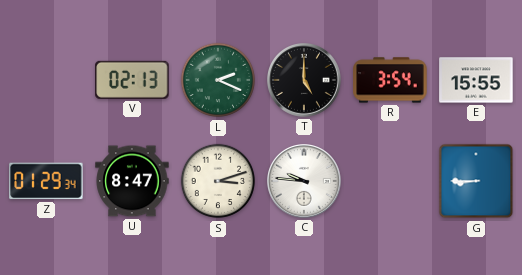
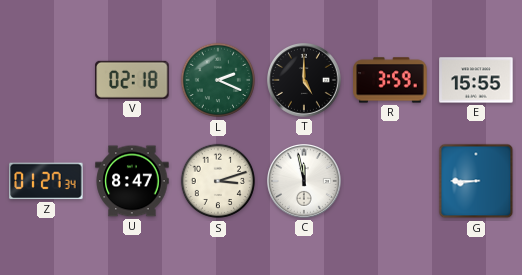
V: 02:13 -> 02:18 (132, 80)
R: 3:54 -> 3:59 (390, 80)
Z: 01:29 -> 01:27 (46, 181)
C: 9:46 -> 11:58 (305, 182)
